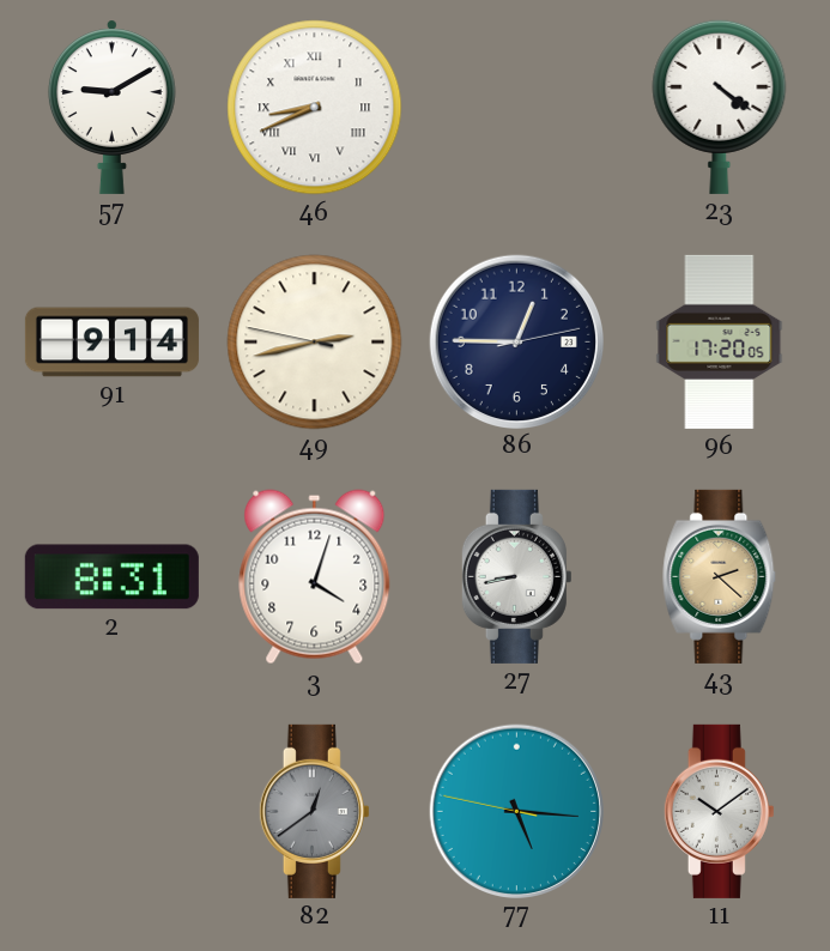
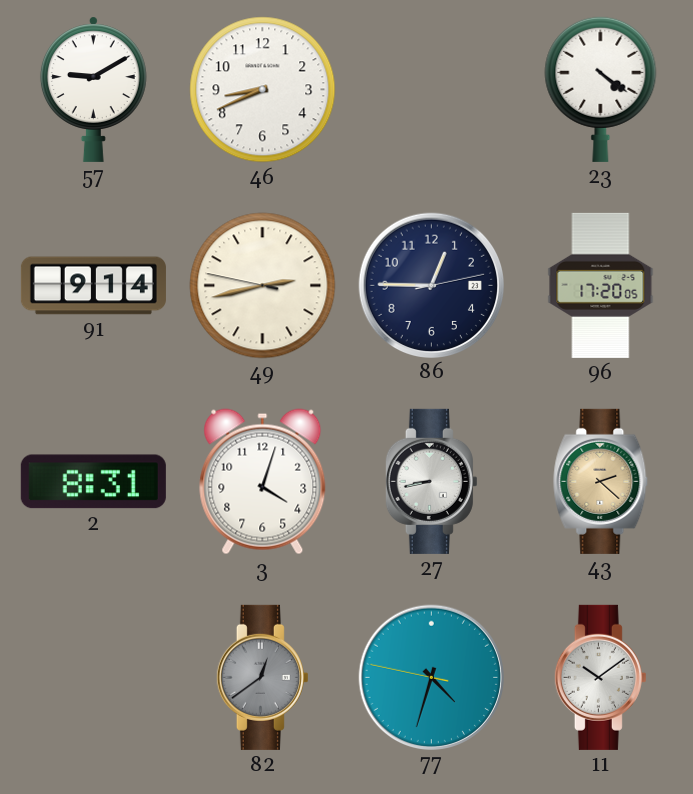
46 numerals: Roman -> Arabic (263, 90)
77: 5:15 -> 4:32 (431, 677)
